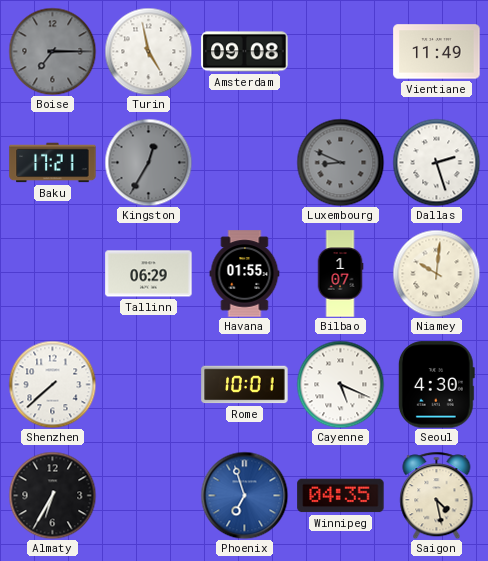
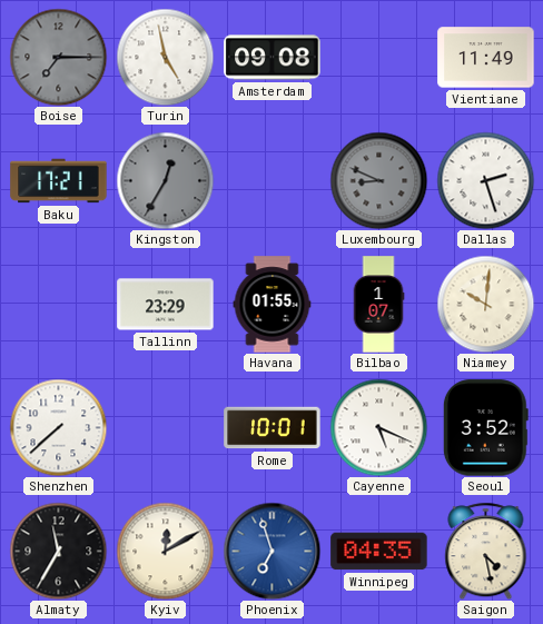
Tallinn: 06:29 -> 23:29 (166, 305)
Seoul: 4:30 -> 3:52 (485, 428)
Almaty: 6:35 -> 11:35 (58, 551)
Kyiv: none -> 12:10 (165, 551)
